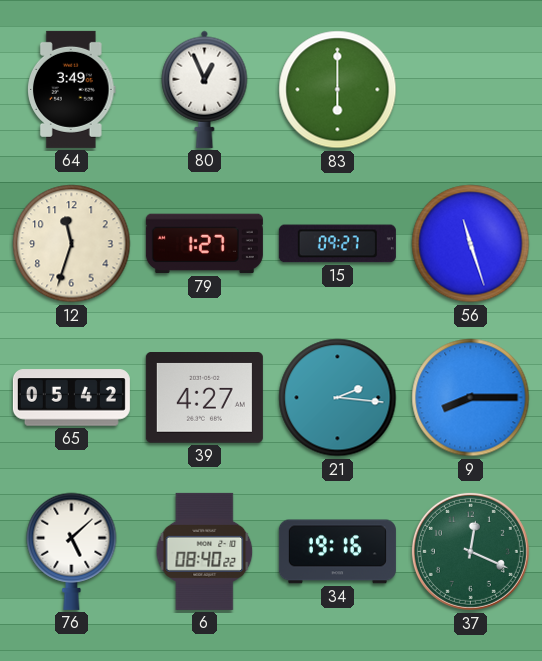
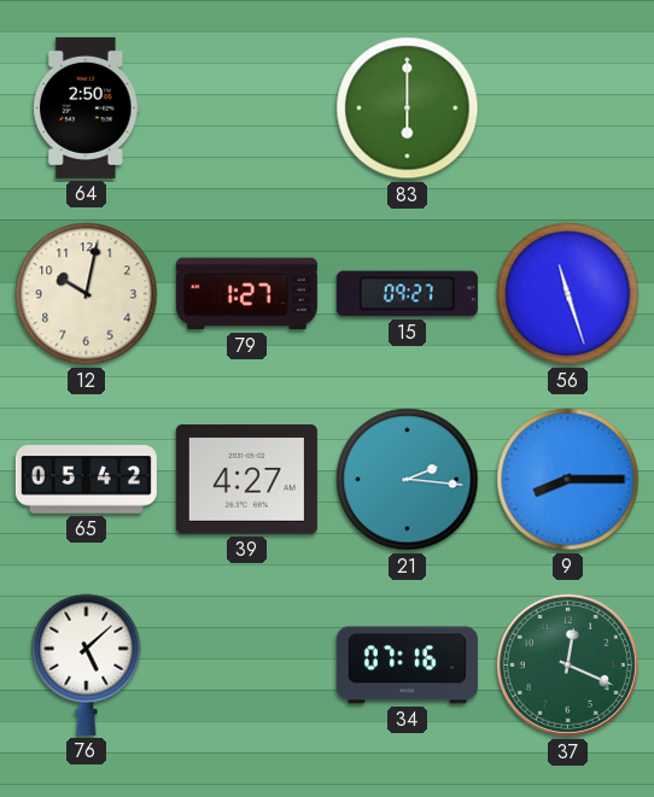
64: 3:49 -> 2:50 (87, 107)
80: 12:56 -> none (205, 89)
12: 11:33 -> 10:02 (87, 294)
6: 08:40 -> none (205, 551)
34: 19:16 -> 07:16 (407, 666)
